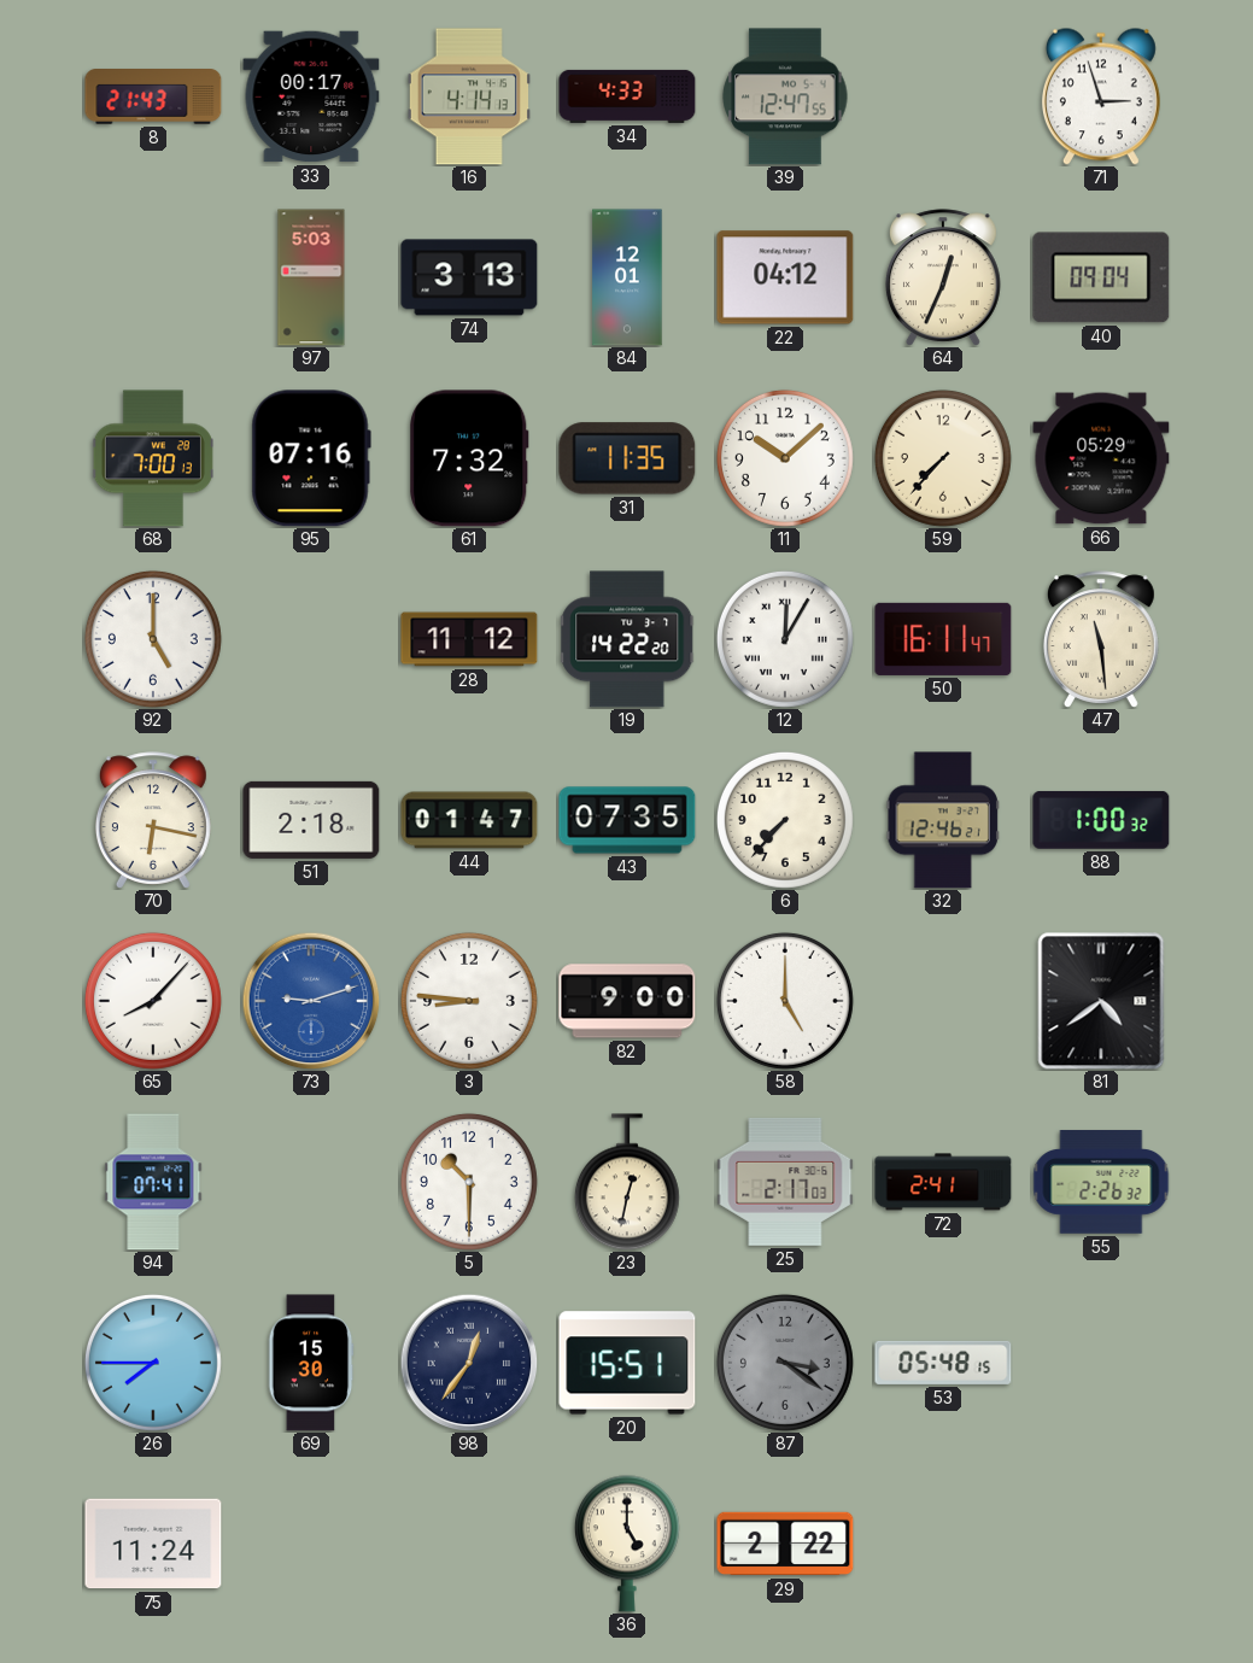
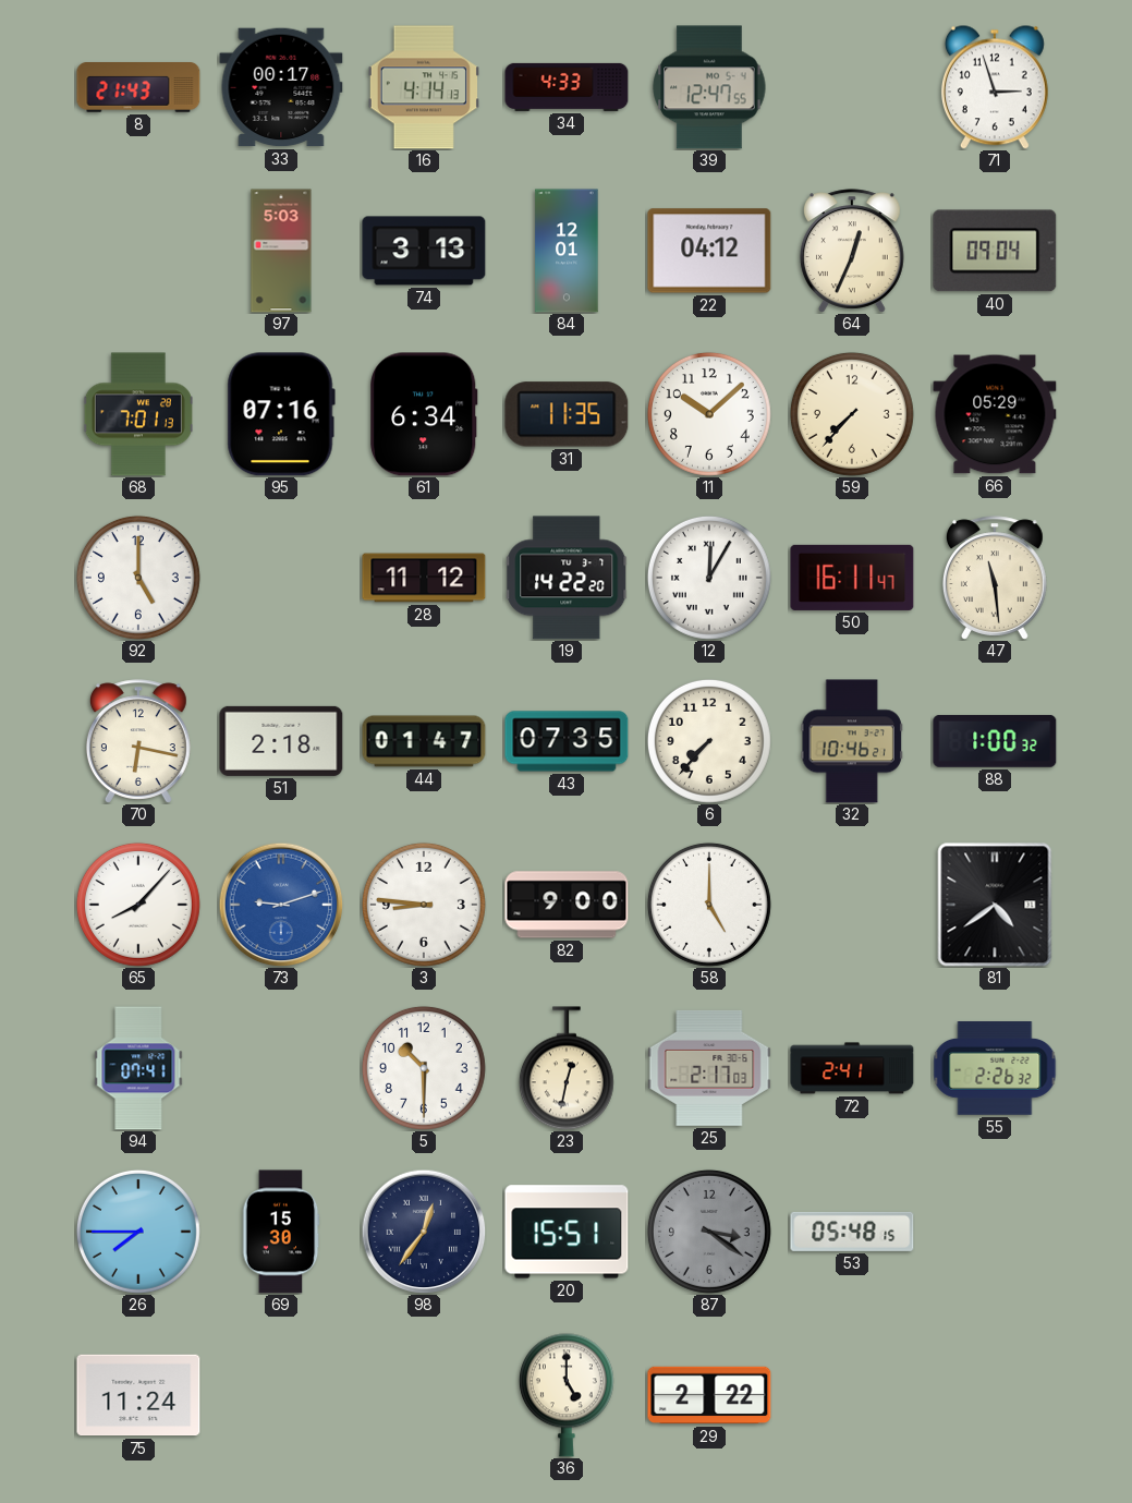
68: 7:00 -> 7:01 (138, 414)
61: 7:32 -> 6:34 (424, 414)
32: 12:46 -> 10:46 (852, 741)
